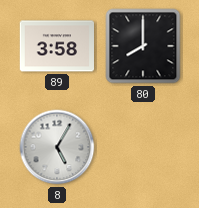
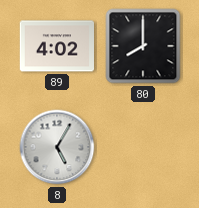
89: 3:58 -> 4:02 (57, 46)
